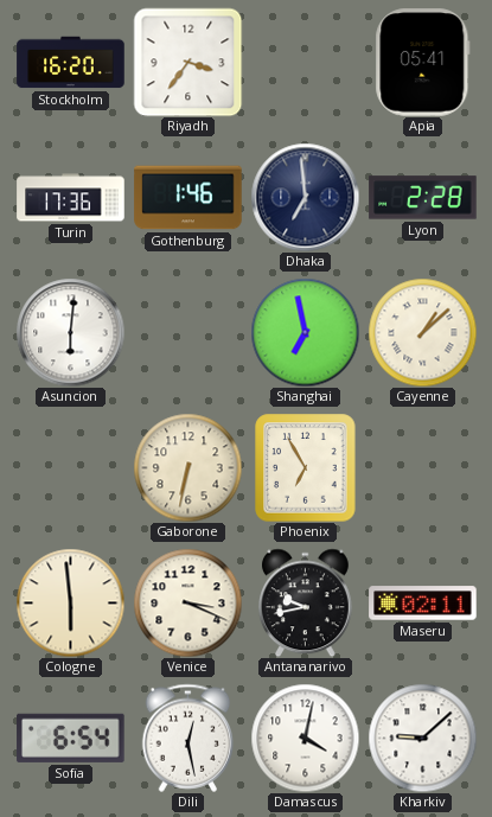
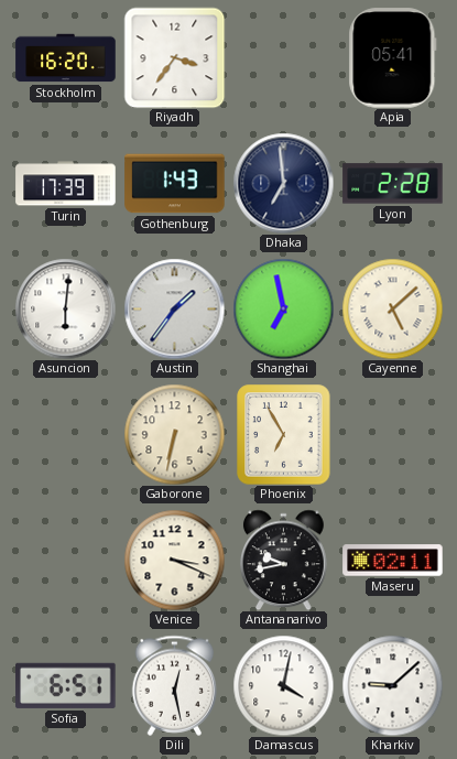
Turin: 17:36 -> 17:39 (66, 184)
Gothenburg: 1:46 -> 1:43 (175, 184)
Austin: none -> 1:36 (174, 308)
Cayenne: 1:08 -> 5:08 (392, 308)
Cologne: 5:59 -> none (70, 602)
Sofia: 6:54 -> 6:51 (66, 685)
